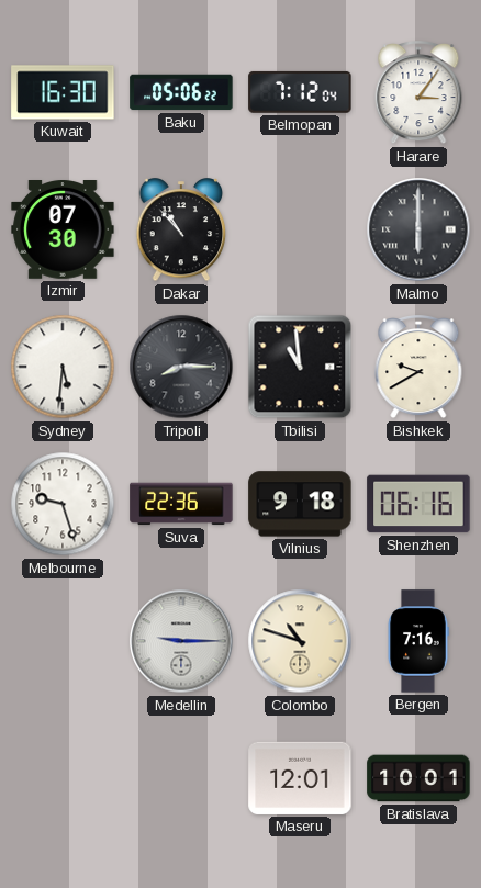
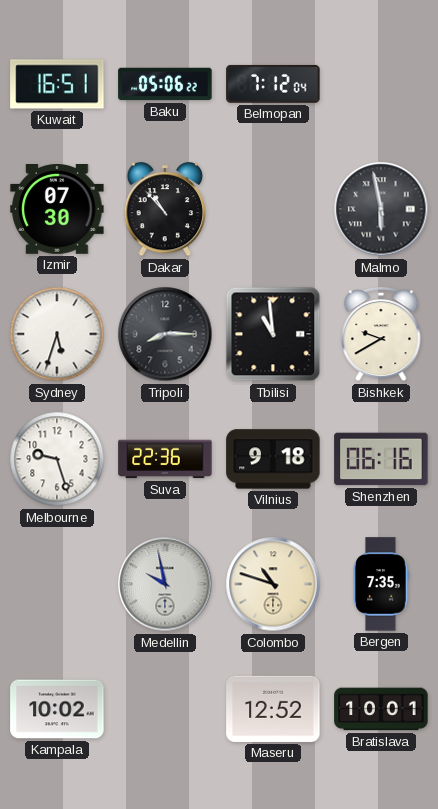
Kuwait: 16:30 -> 16:51 (57, 84)
Harare: 3:06 -> none (418, 93)
Malmo: 6:00 -> 5:58 (381, 209)
Sydney: 5:31 -> 5:33 (57, 334)
Medellin: 9:15 -> 9:58 (165, 584)
Bergen: 7:16 -> 7:35 (381, 584)
Kampala: none -> 10:02 (57, 709)
Maseru: 12:01 -> 12:52 (273, 709)
